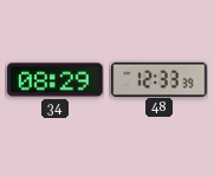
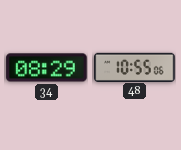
48: 12:33 -> 10:55 (135, 67)
